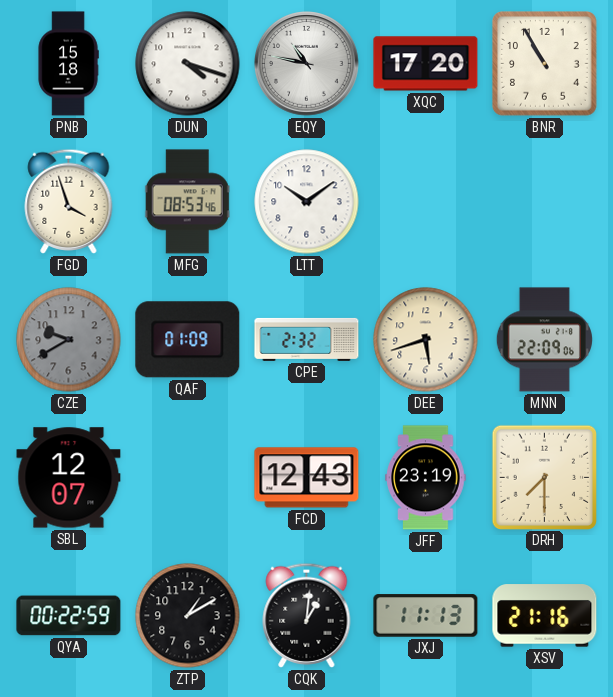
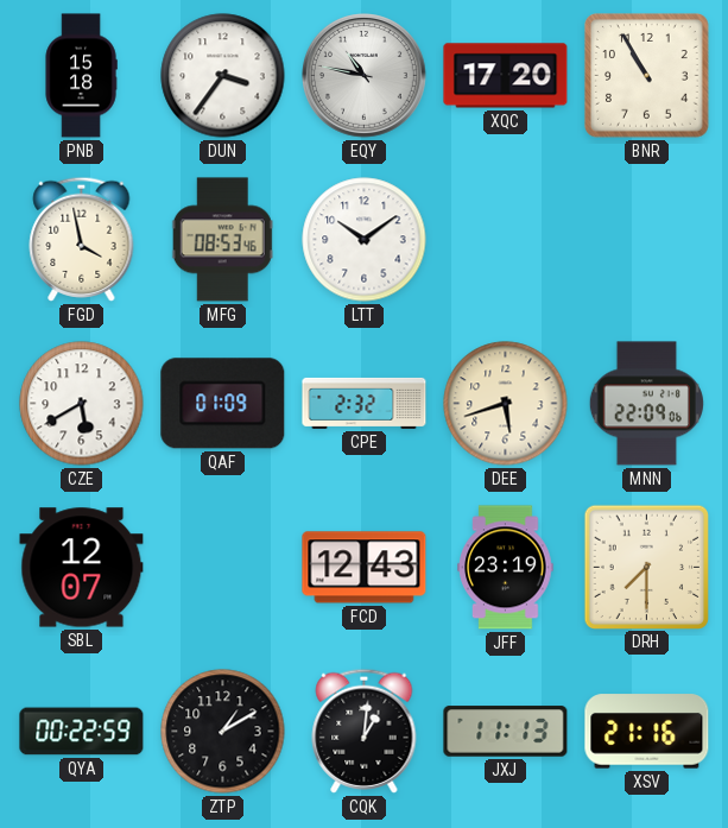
DUN: 4:18 -> 3:36 (223, 76)
FGD: 3:57 -> 3:58 (82, 239)
CZE: 9:40 -> 5:40 (82, 404)
CZE dial: grey -> white (82, 404)
